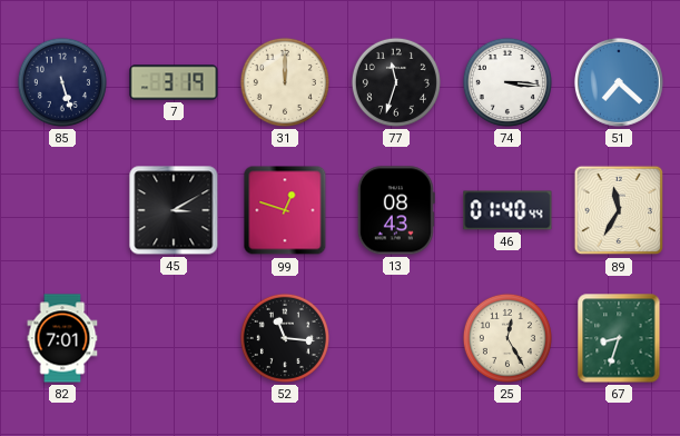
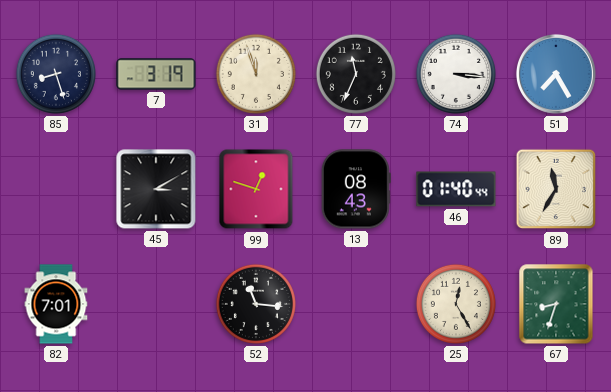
85: 5:27 -> 8:27 (56, 74)
31: 12:00 -> 11:57 (256, 74)
77: 11:33 -> 11:34 (356, 74)
51: 7:22 -> 7:25 (556, 74)
